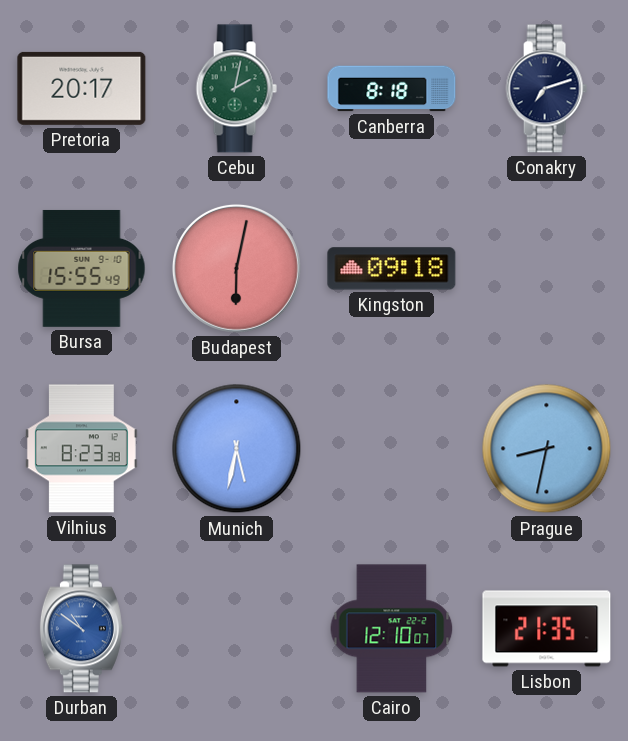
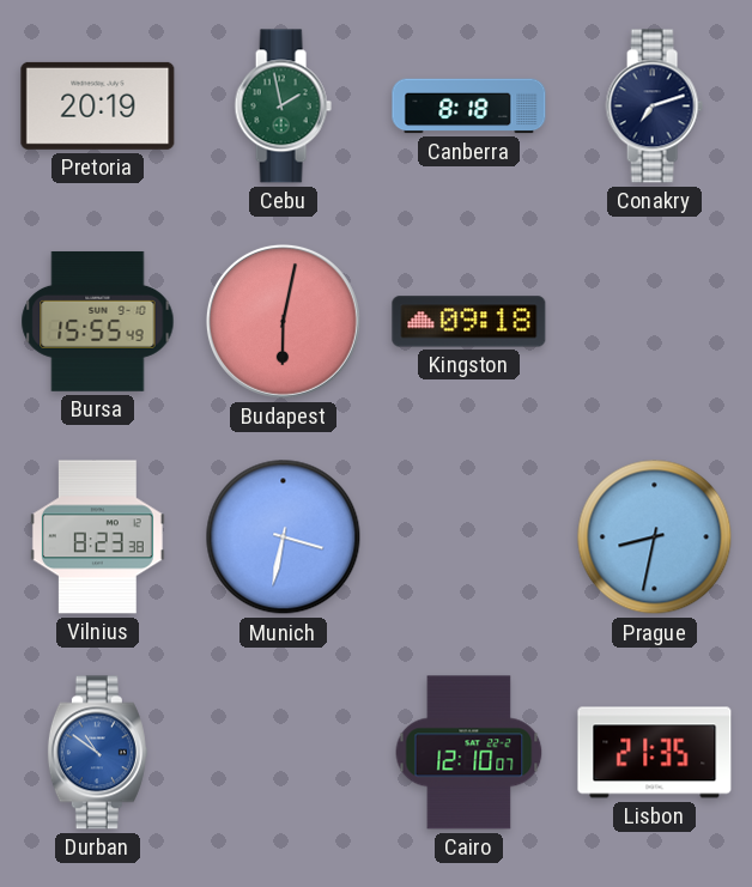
Pretoria: 20:17 -> 20:19 (98, 105)
Cebu: 2:02 -> 1:58 (283, 107)
Munich: 5:32 -> 3:32 (284, 537)
